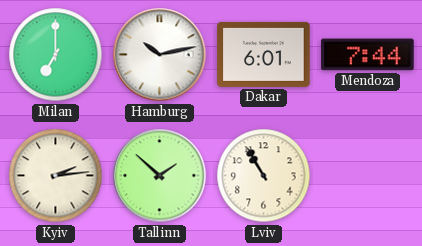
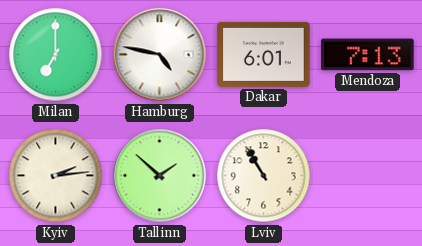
Hamburg: 10:13 -> 4:47 (160, 55)
Mendoza: 7:44 -> 7:13 (368, 55)
